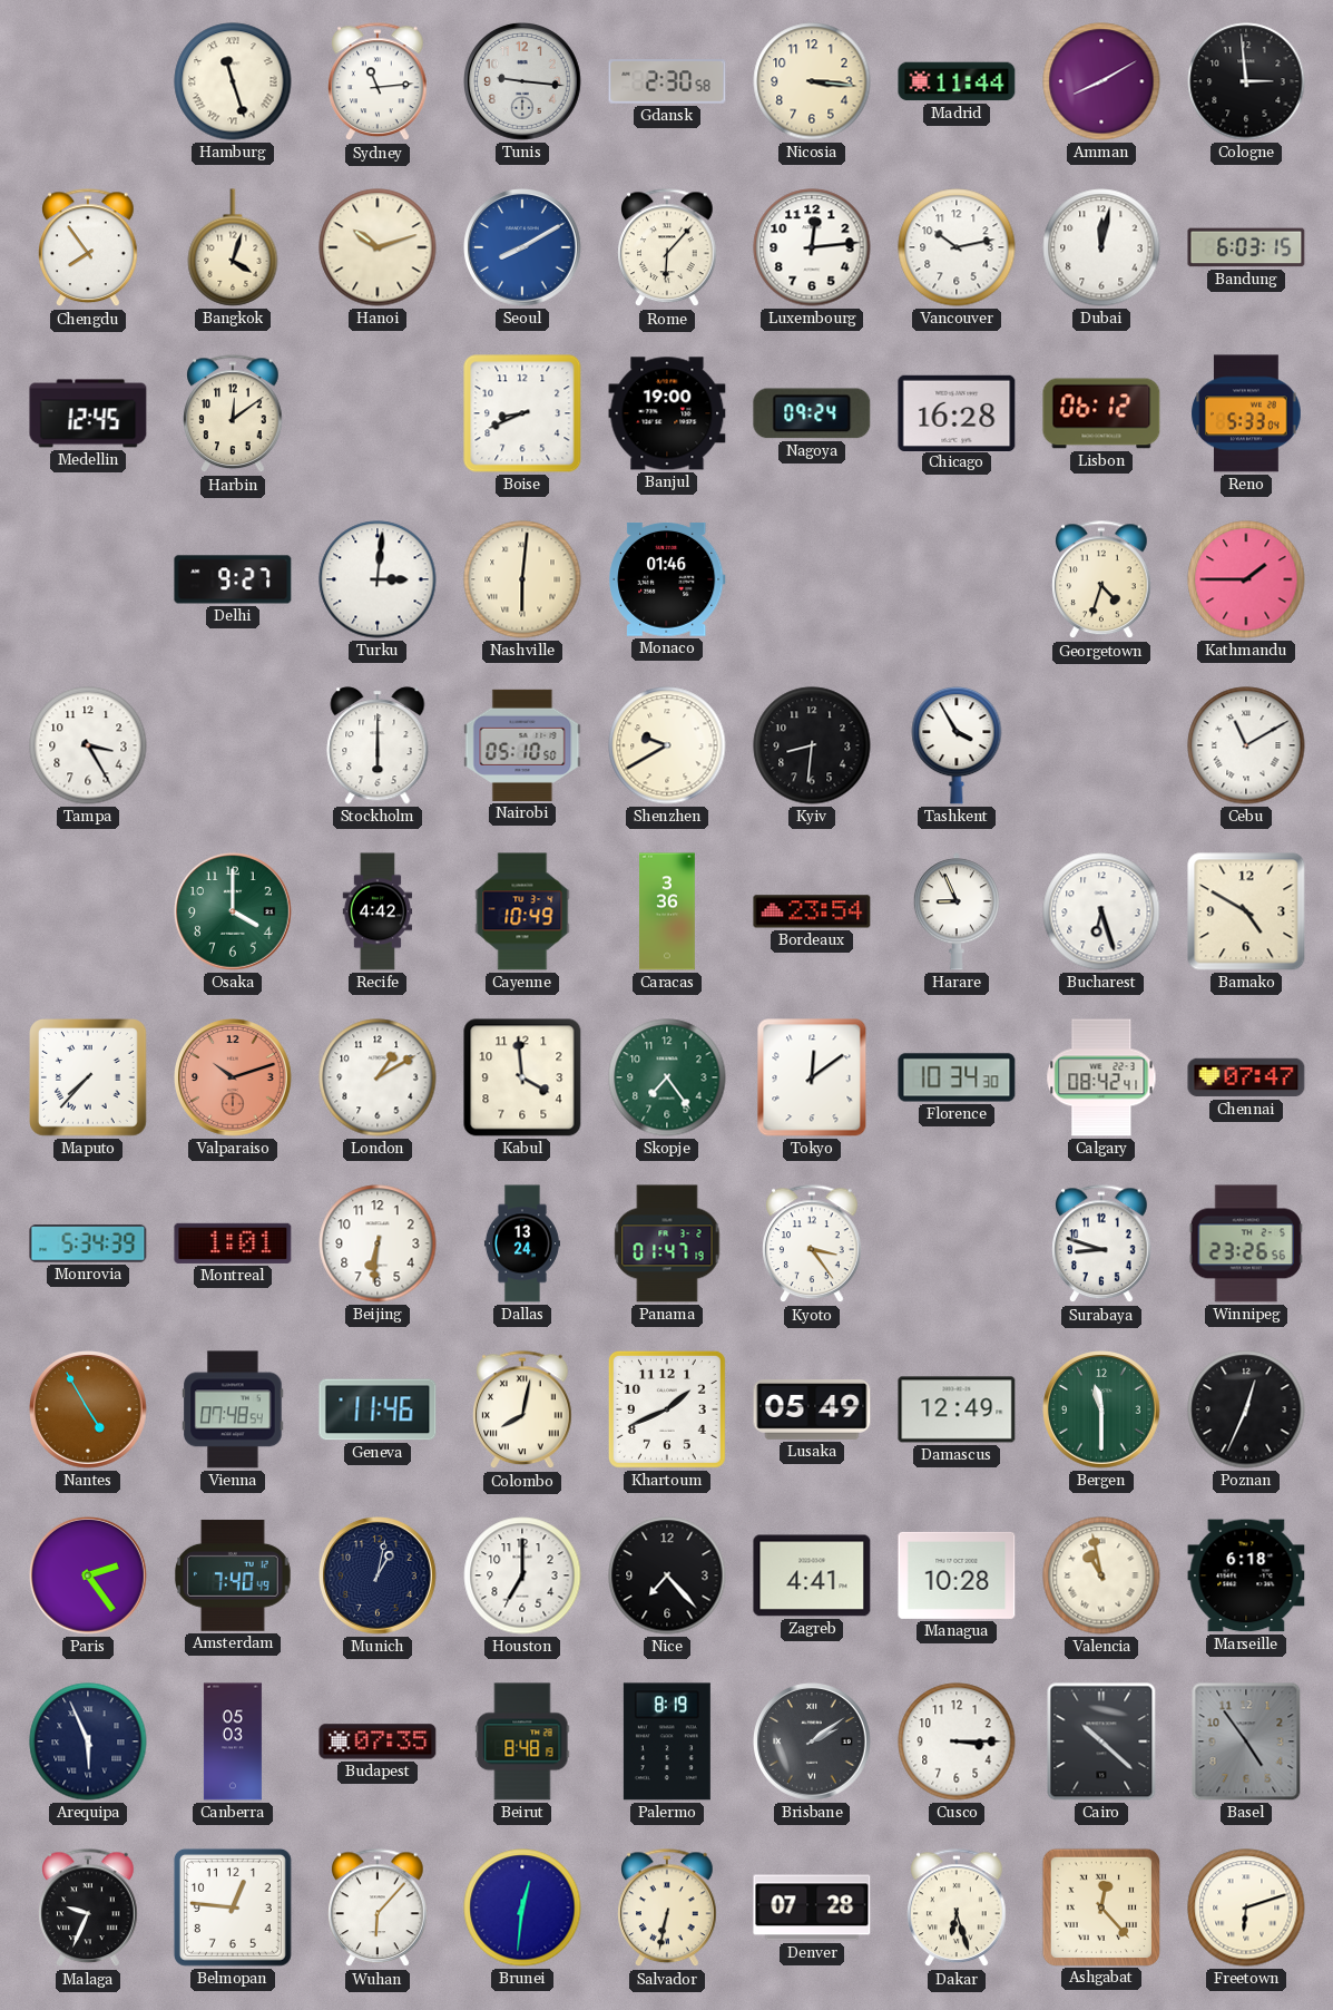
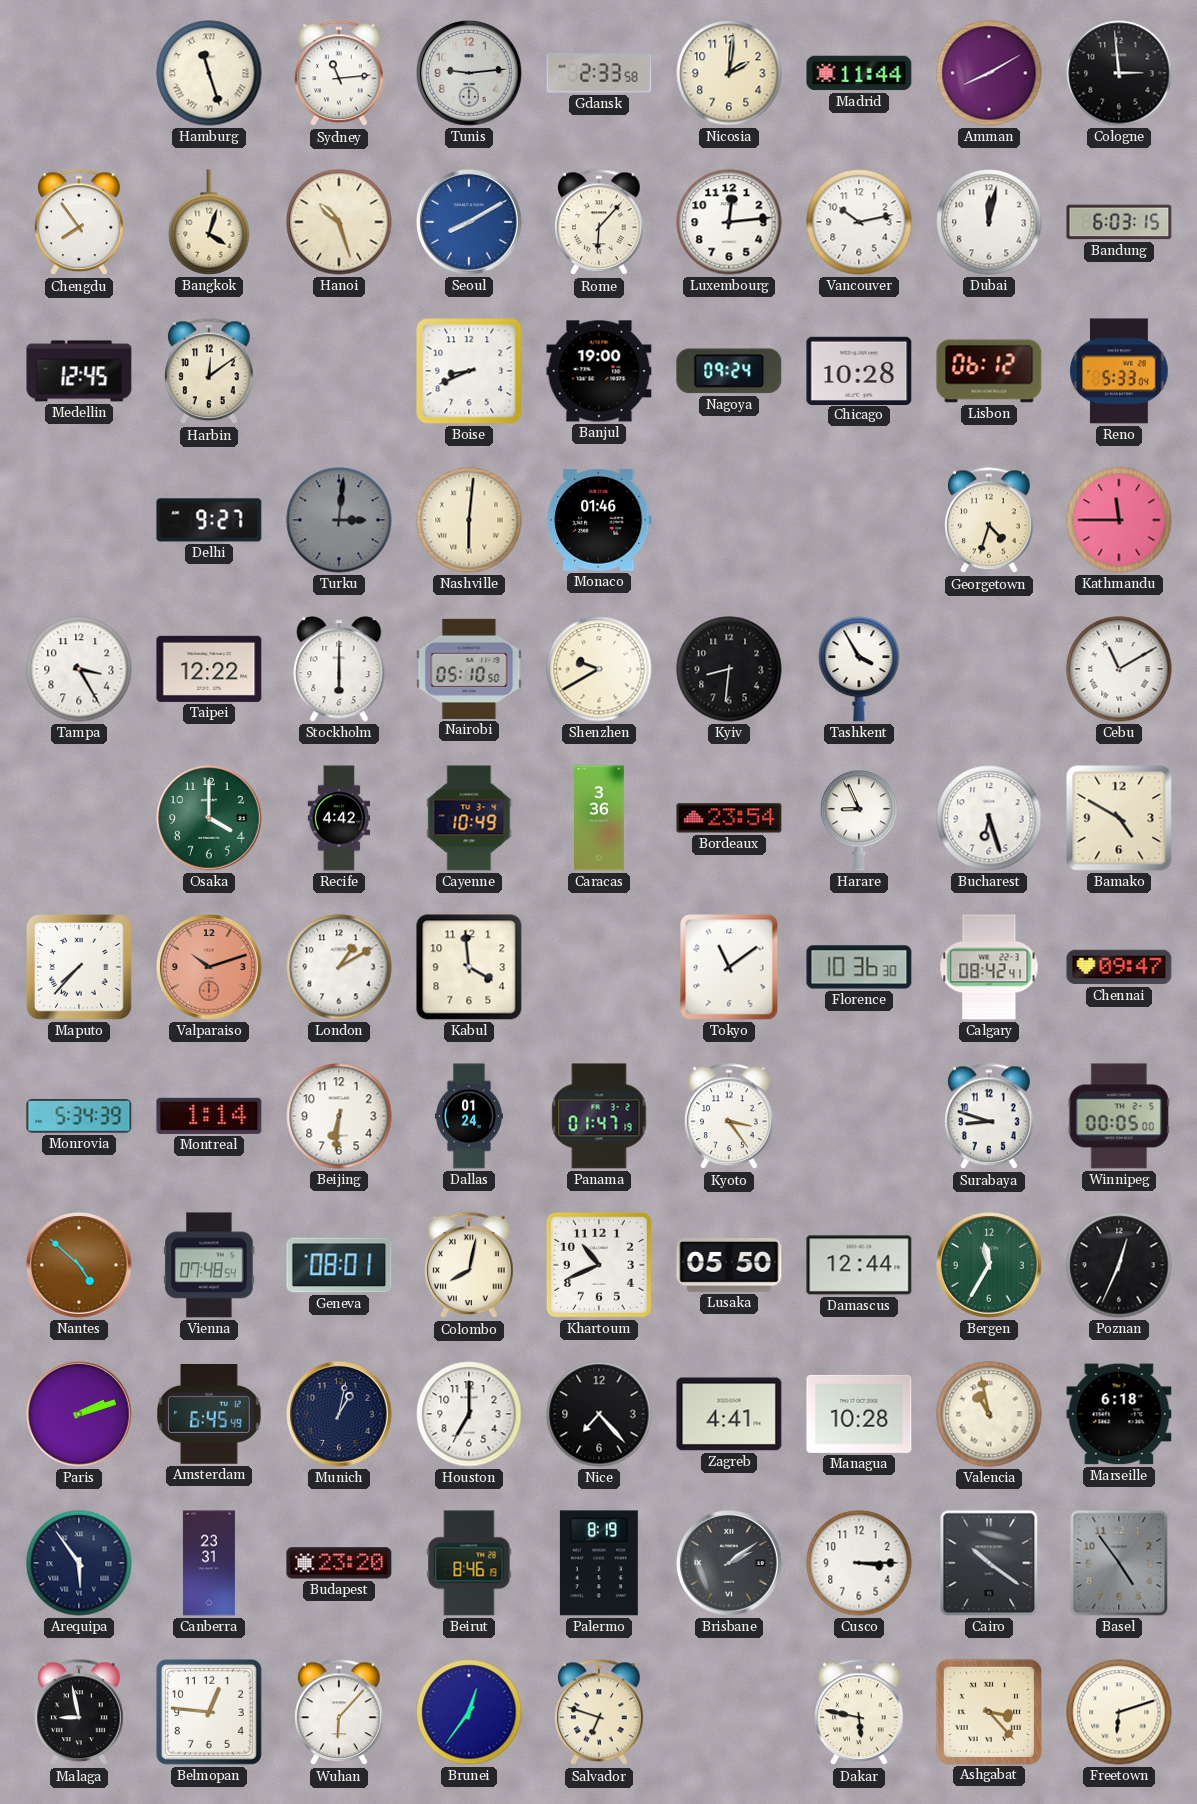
Tunis: 9:16 -> 9:14 (470, 74)
Gdansk: 2:30 -> 2:33 (599, 73)
Nicosia: 3:16 -> 2:01 (729, 73)
Hanoi: 10:12 -> 10:27 (339, 222)
Chicago: 16:28 -> 10:28 (859, 370)
Turku dial: white -> grey (339, 520)
Kathmandu: 1:45 -> 11:45 (1119, 520)
Taipei: none -> 12:22 (209, 669)
Skopje: 7:24 -> none (667, 1077)
Tokyo: 12:09 -> 11:09 (729, 967)
Florence: 10:34 -> 10:36 (859, 967)
Chennai: 07:47 -> 09:47 (1119, 967)
Montreal: 1:01 -> 1:14 (209, 1116)
Dallas: 13:24 -> 01:24 (469, 1116)
Winnipeg: 23:26 -> 00:05 (1119, 1116)
Nantes: 4:55 -> 4:52 (80, 1266)
Geneva: 11:46 -> 08:01 (339, 1265)
Khartoum: 1:41 -> 10:41 (599, 1265)
Lusaka: 05:49 -> 05:50 (729, 1266)
Damascus: 12:49 -> 12:44 (859, 1265)
Bergen: 11:30 -> 11:35 (990, 1266)
Paris: 2:24 -> 2:12 (80, 1415)
Amsterdam: 7:40 -> 6:45 (210, 1414)
Arequipa: 5:56 -> 5:54 (79, 1563)
Canberra: 05:03 -> 23:31 (209, 1563)
Budapest: 07:35 -> 23:20 (339, 1563)
Beirut: 8:48 -> 8:46 (469, 1563)
Cairo: 10:22 -> 10:21 (989, 1563)
Malaga: 9:34 -> 8:58 (79, 1713)
Brunei: 12:31 -> 12:36 (469, 1712)
Salvador: 6:32 -> 6:48 (599, 1713)
Denver: 07:28 -> none (812, 1907)
Dakar: 6:27 -> 5:47 (859, 1713)
Ashgabat: 12:23 -> 3:23 (988, 1711)
